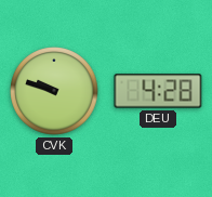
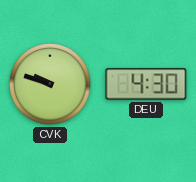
DEU: 4:28 -> 4:30 (146, 84)
